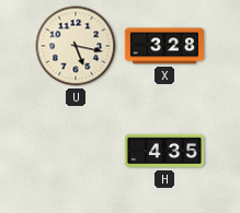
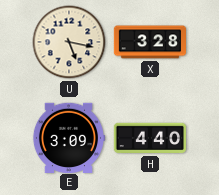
E: none -> 3:09 (68, 137)
H: 4:35 -> 4:40 (149, 138)
